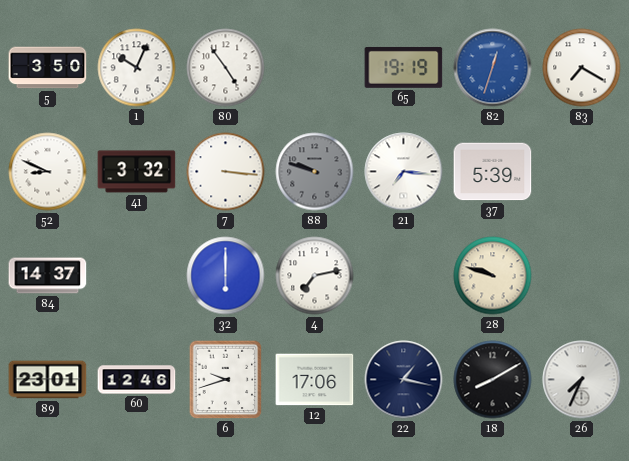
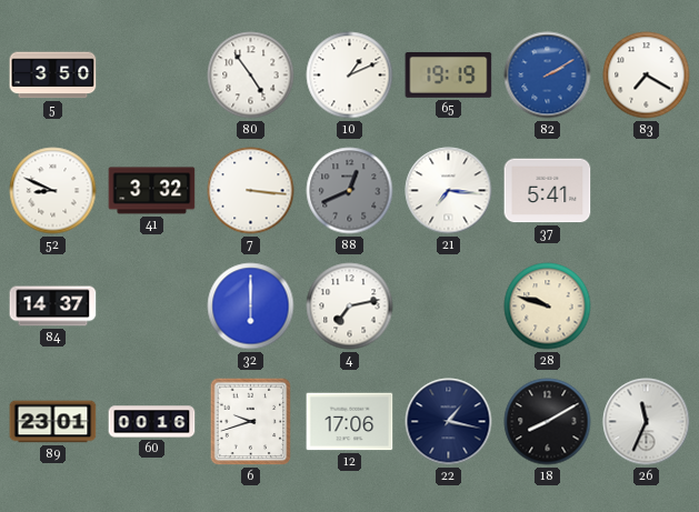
1: 10:04 -> none (137, 68)
10: none -> 1:11 (350, 76)
82: 12:33 -> 2:10 (548, 76)
88: 9:48 -> 12:41 (350, 191)
37: 5:39 -> 5:41 (548, 191)
60: 12:46 -> 00:16 (152, 422)
26: 7:34 -> 11:34 (647, 422)
